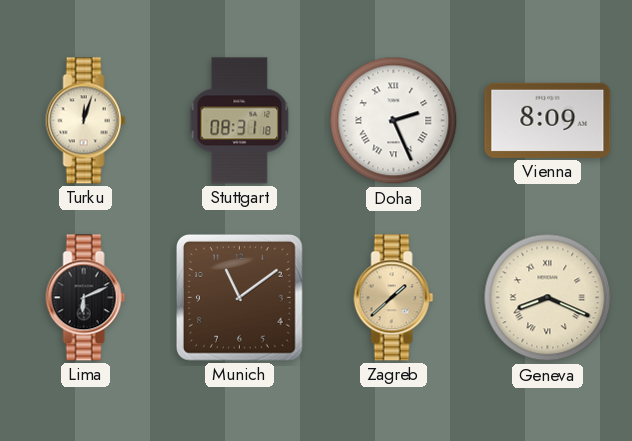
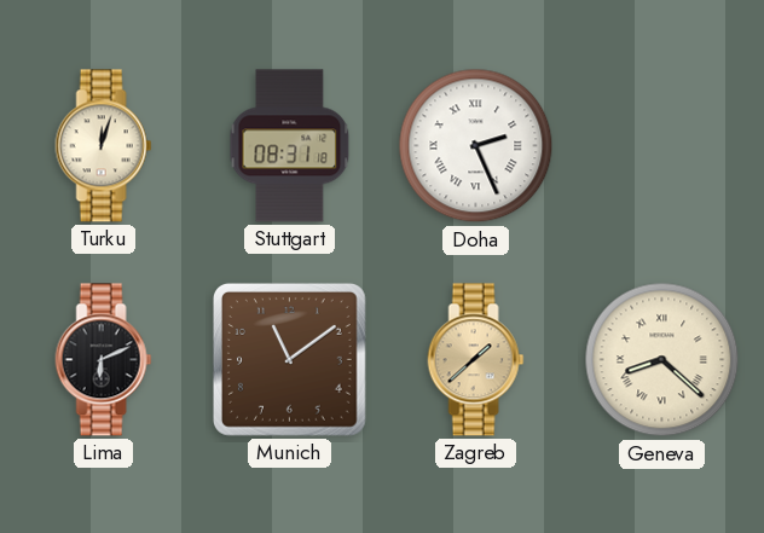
Vienna: 8:09 -> none (548, 120)
Geneva: 8:19 -> 8:22 (662, 360)
